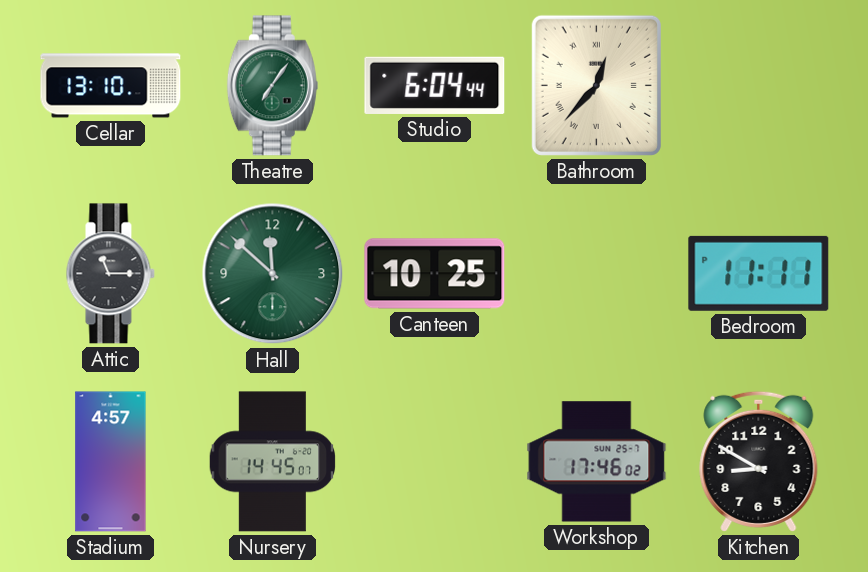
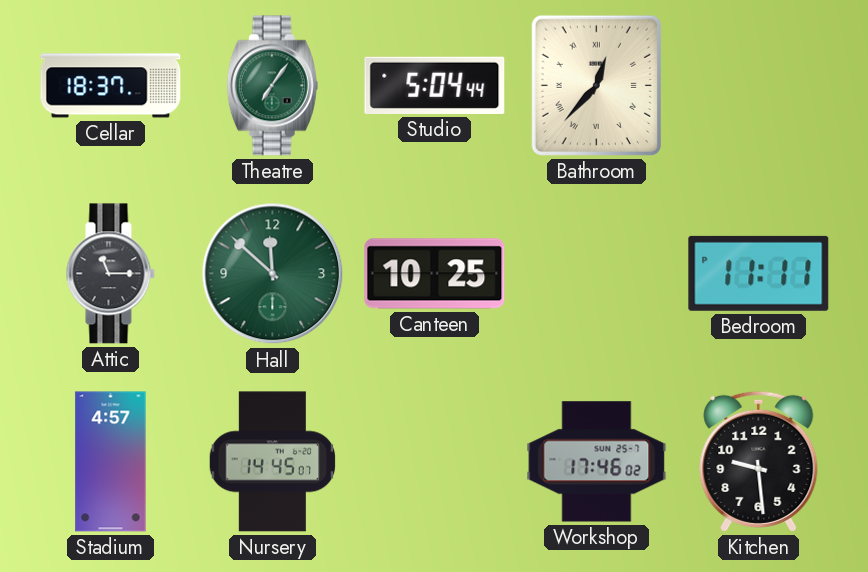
Cellar: 13:10 -> 18:37 (111, 86)
Studio: 6:04 -> 5:04 (435, 85)
Kitchen: 8:50 -> 9:29 (759, 461)
